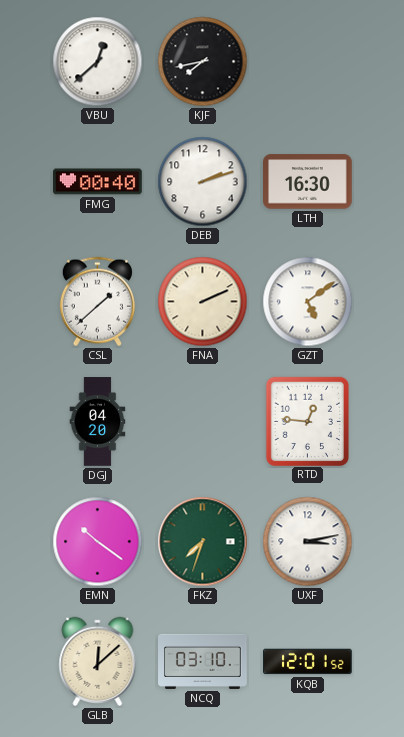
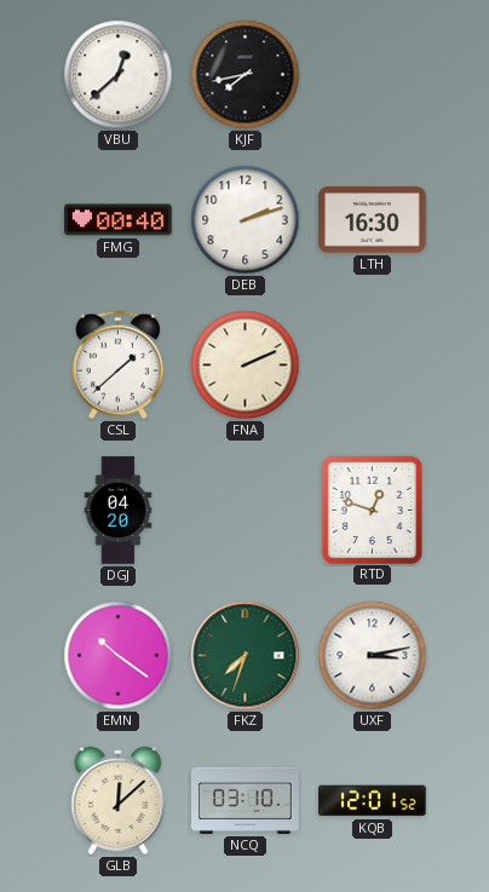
GZT: 5:09 -> none (308, 302)
RTD: 12:46 -> 12:48 (372, 510)
